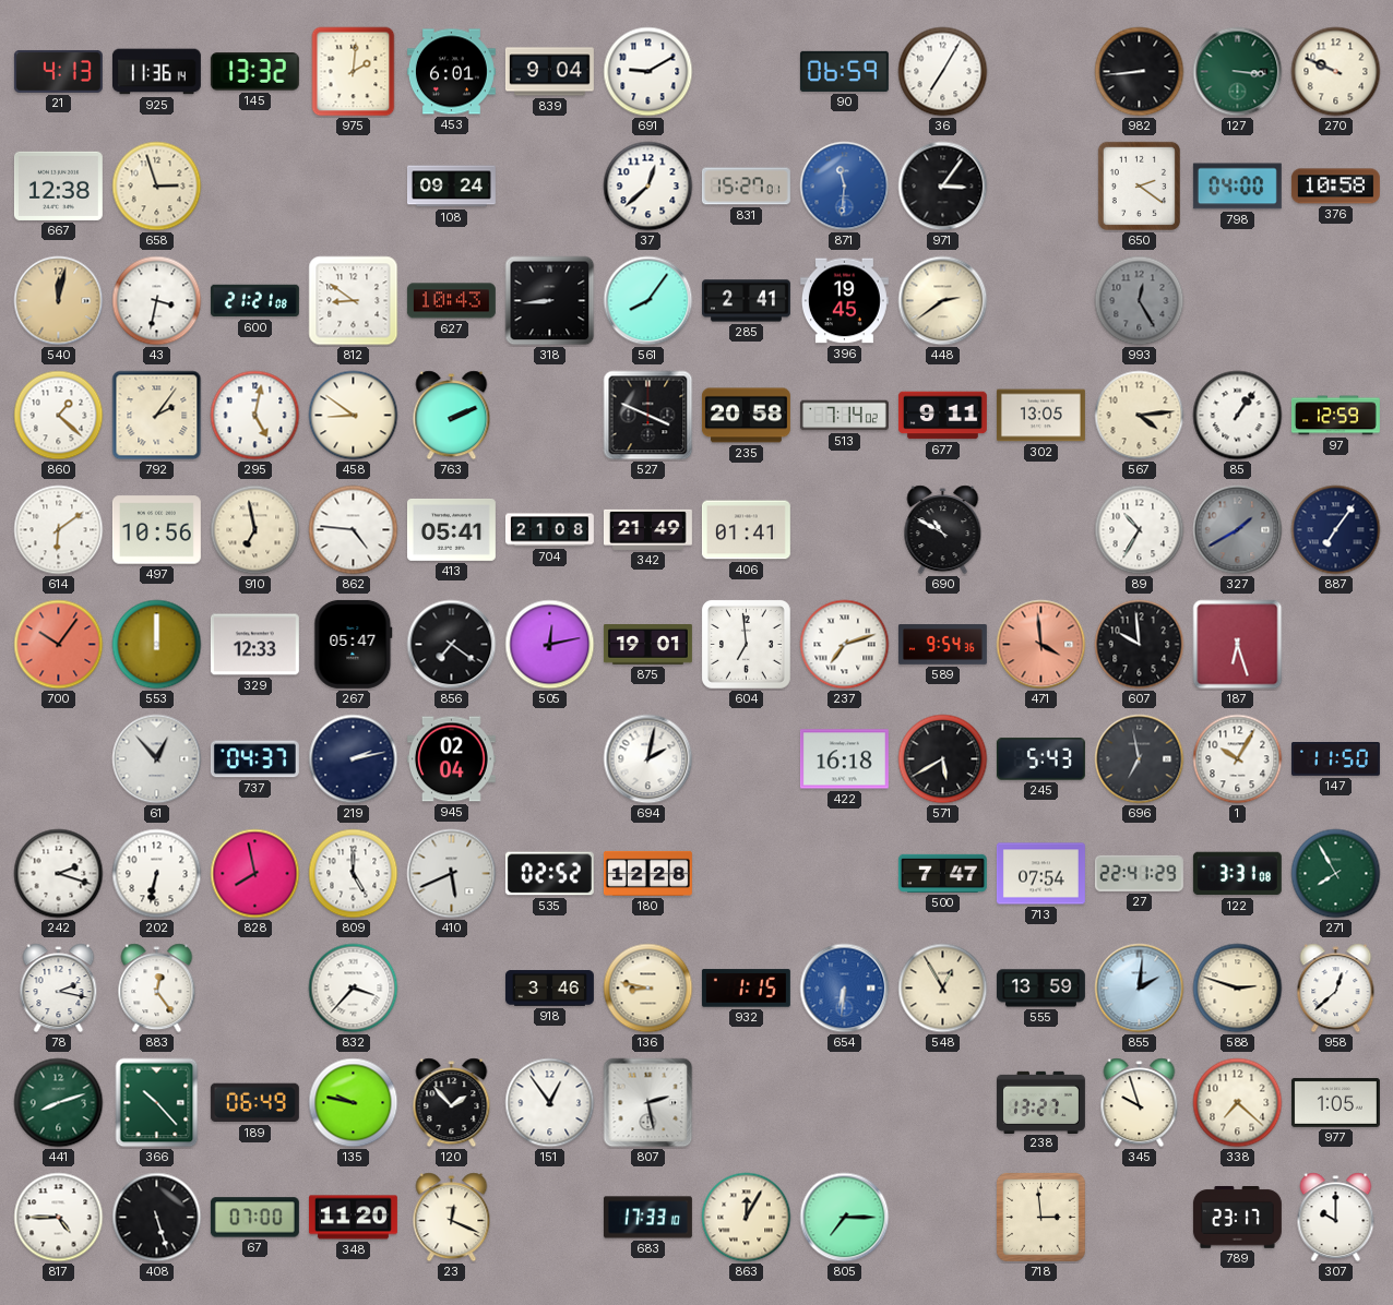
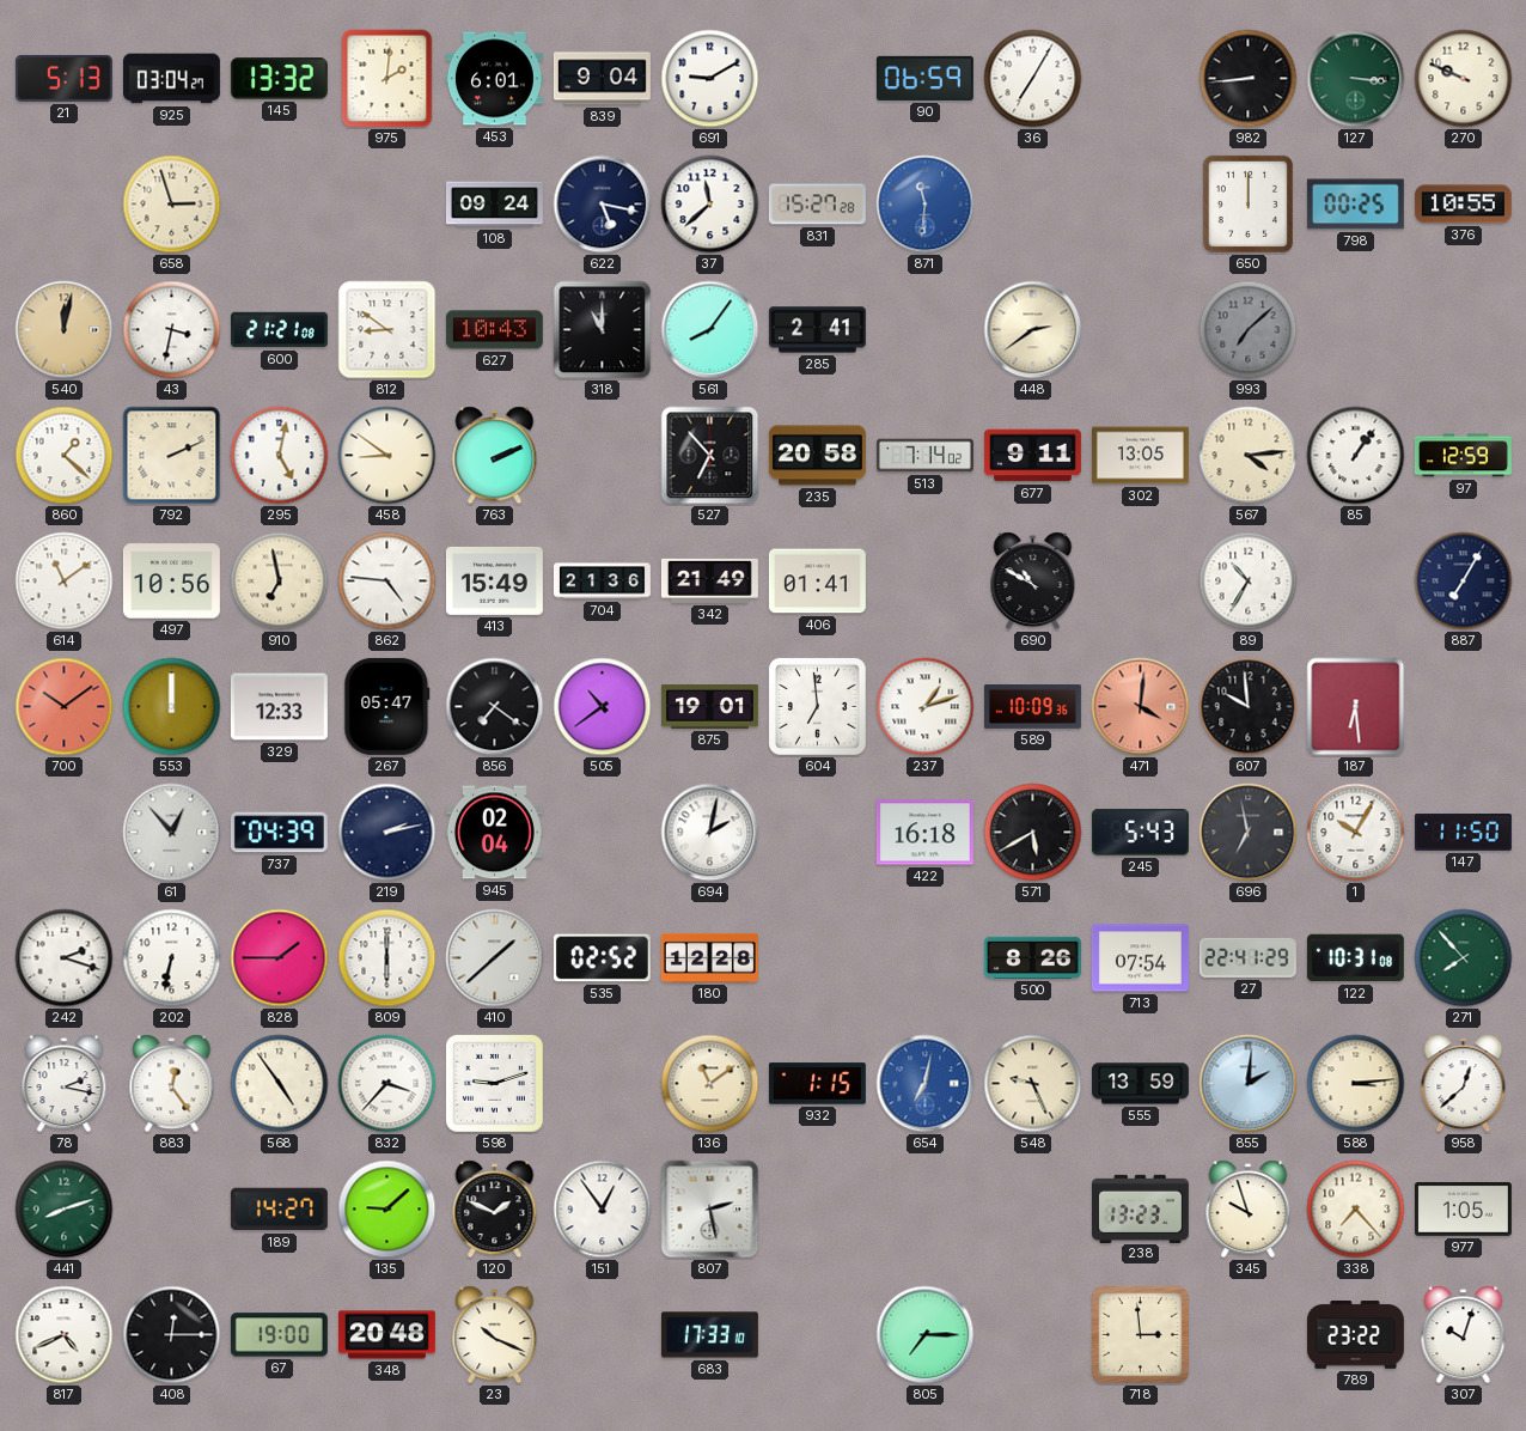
21: 4:13 -> 5:13 (63, 78)
925: 11:36 -> 03:04 (171, 79)
667: 12:38 -> none (58, 185)
622: none -> 5:17 (603, 205)
37: 12:38 -> 11:38 (710, 205)
831: 15:27:01 -> 15:27:28 (817, 205)
971: 3:06 -> none (943, 187)
650: 2:21 -> 12:00 (1247, 203)
798: 04:00 -> 00:25 (1355, 205)
376: 10:58 -> 10:55 (1463, 205)
318: 8:44 -> 11:00 (603, 330)
396: 19:45 -> none (844, 301)
993: 12:25 -> 7:08 (1249, 330)
792: 2:06 -> 2:11 (172, 456)
527: 3:49 -> 6:53 (710, 456)
614: 6:09 -> 11:09 (65, 581)
413: 05:41 -> 15:49 (494, 580)
704: 21:08 -> 21:36 (602, 581)
327: 1:40 -> none (1238, 530)
887: 7:06 -> 7:05 (1464, 581)
700: 10:06 -> 10:09 (65, 707)
505: 12:13 -> 10:39 (603, 707)
237: 7:12 -> 1:12 (926, 707)
589: 9:54 -> 10:09 (1032, 707)
471: 3:59 -> 4:01 (1141, 707)
187: 6:27 -> 6:29 (1356, 707)
737: 04:37 -> 04:39 (279, 833)
828: 7:58 -> 1:45 (280, 958)
809: 5:00 -> 6:00 (387, 958)
410: 5:41 -> 1:38 (495, 958)
500: 7:47 -> 8:26 (1032, 957)
122: 3:31 -> 10:31 (1355, 958)
271: 7:55 -> 7:53 (1464, 958)
568: none -> 4:54 (280, 1084)
598: none -> 9:12 (495, 1084)
918: 3:46 -> none (549, 989)
136: 8:47 -> 11:09 (710, 1084)
654: 6:31 -> 7:02 (926, 1084)
548: 12:55 -> 9:26 (1033, 1084)
588: 2:48 -> 3:14 (1356, 1084)
366: 10:23 -> none (157, 1103)
189: 06:49 -> 14:27 (279, 1210)
135: 9:47 -> 9:08 (387, 1210)
120: 1:53 -> 1:49 (495, 1210)
238: 13:27 -> 13:23 (1140, 1208)
338: 7:22 -> 7:23 (1356, 1210)
817: 4:45 -> 4:41 (65, 1335)
408: 5:27 -> 12:15 (172, 1335)
67: 07:00 -> 19:00 (279, 1335)
348: 11:20 -> 20:48 (386, 1335)
23: 12:19 -> 10:19 (495, 1335)
863: 12:05 -> none (747, 1218)
789: 23:17 -> 23:22 (1355, 1335)
307: 10:00 -> 10:03 (1464, 1335)
